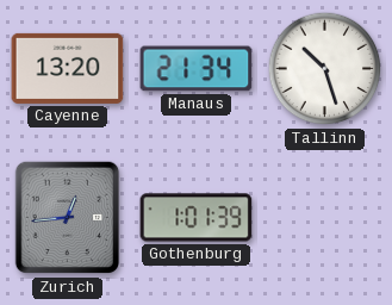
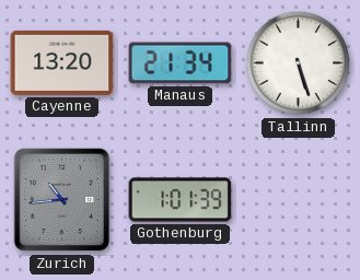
Tallinn: 10:27 -> 5:27 (299, 63)
Zurich: 12:44 -> 10:44 (62, 200)
